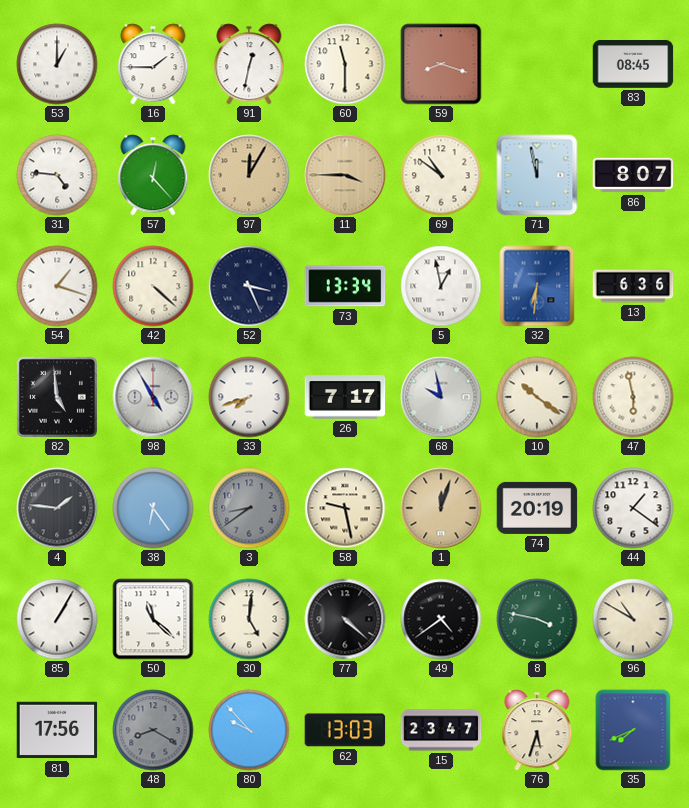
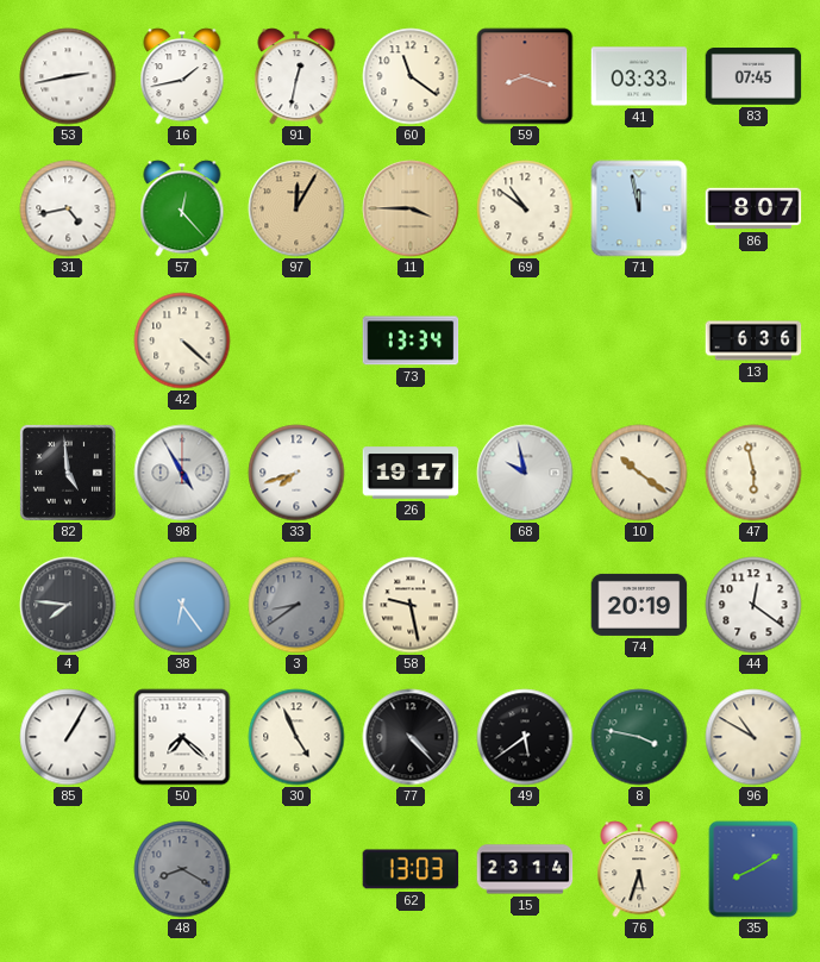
53: 1:00 -> 2:43 (68, 76)
16: 1:45 -> 1:43 (182, 76)
60: 11:30 -> 11:21 (411, 76)
41: none -> 03:33 (639, 76)
83: 08:45 -> 07:45 (753, 77)
31: 4:46 -> 4:43 (68, 208)
54: 1:18 -> none (57, 286)
52: 3:26 -> none (249, 286)
5: 12:58 -> none (441, 286)
32: 6:31 -> none (537, 286)
26: 7:17 -> 19:17 (411, 473)
4: 1:46 -> 7:46 (68, 605)
1: 12:03 -> none (441, 508)
44: 1:21 -> 12:21 (753, 605)
50: 11:22 -> 7:22 (182, 737)
30: 5:01 -> 4:56 (296, 737)
77: 4:22 -> 4:23 (411, 737)
49: 4:39 -> 5:39 (525, 737)
81: 17:56 -> none (57, 730)
80: 9:53 -> none (249, 730)
15: 23:47 -> 23:14 (525, 869)
35: 7:41 -> 8:10 (753, 869)
